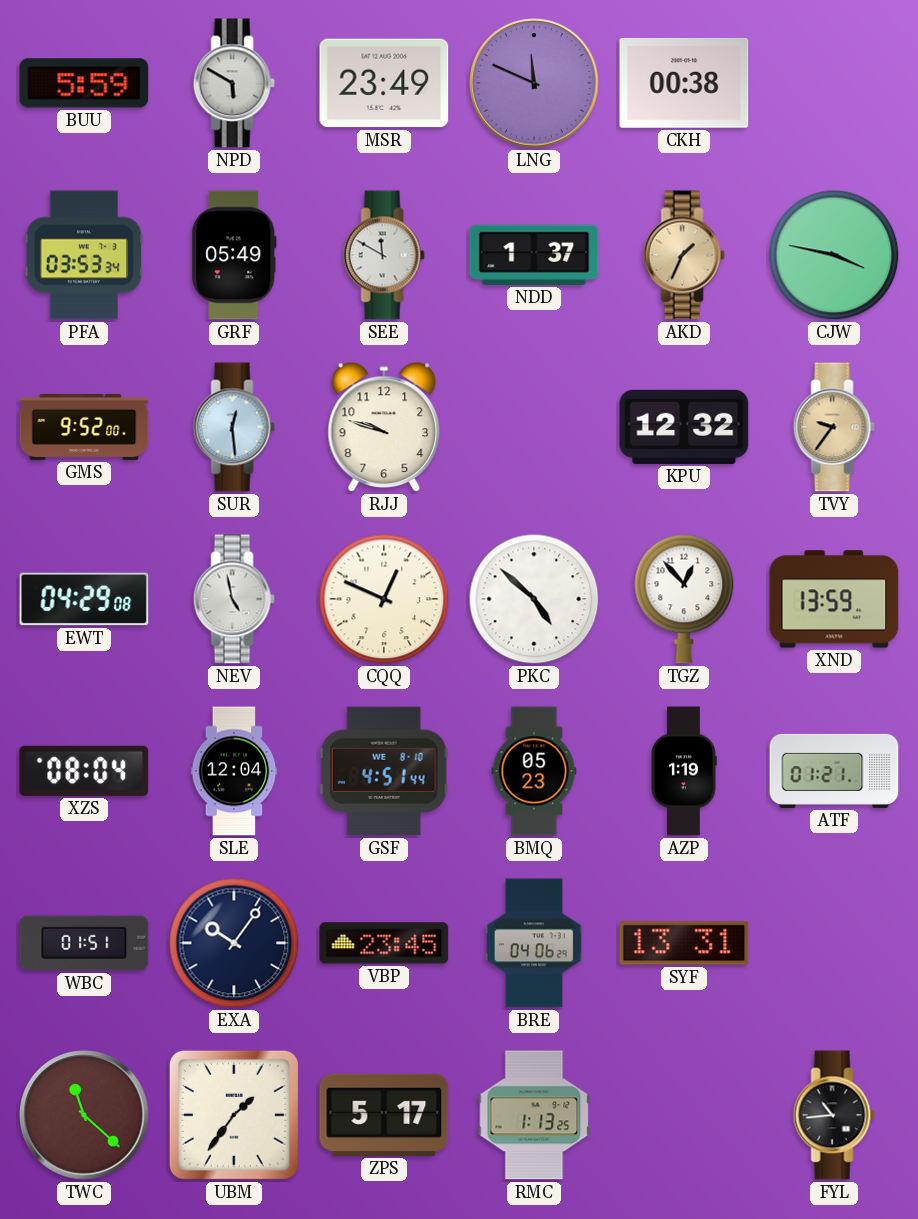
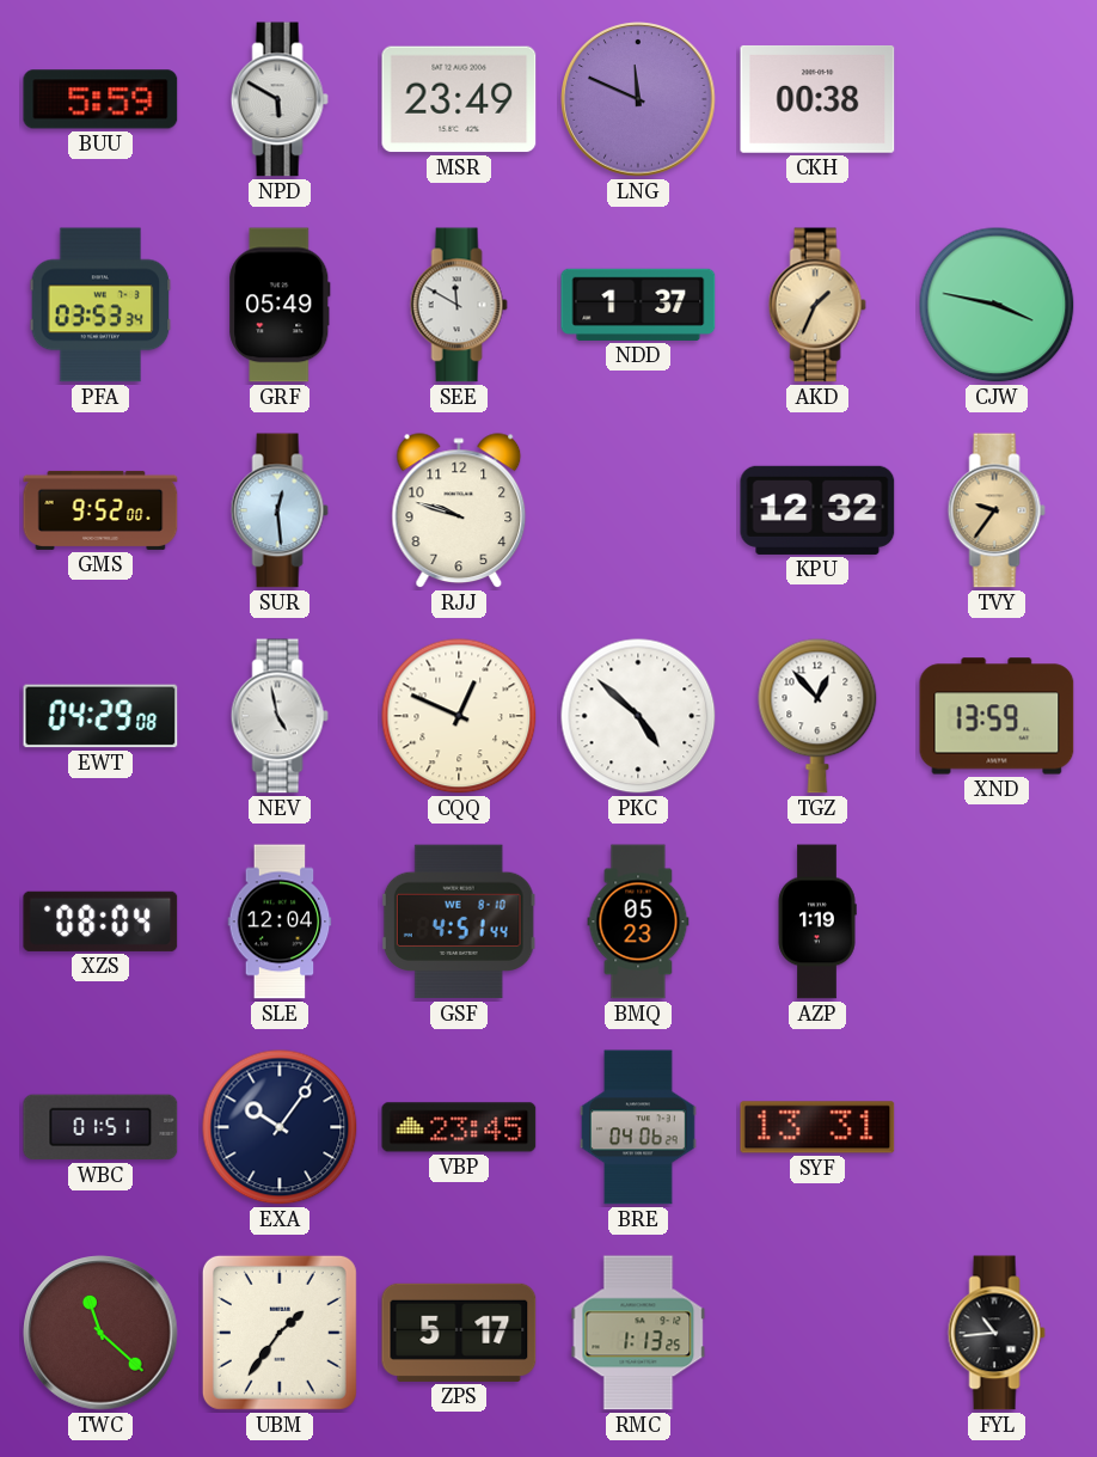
ATF: 01:21 -> none (834, 771)
